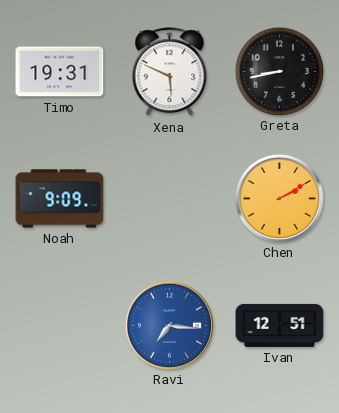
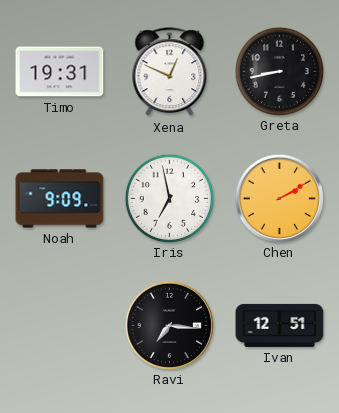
Xena: 5:49 -> 12:49 (170, 72)
Iris: none -> 6:58 (169, 198)
Ravi dial: blue -> black (169, 325)
